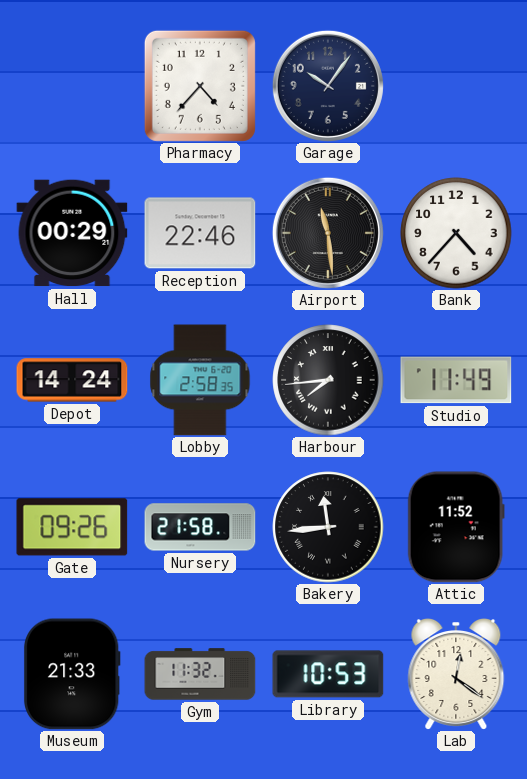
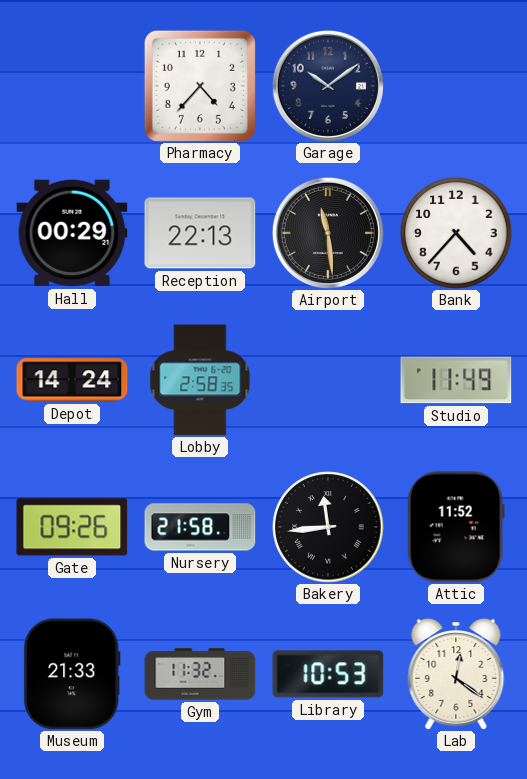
Garage: 10:06 -> 10:09 (328, 86)
Reception: 22:46 -> 22:13 (200, 233)
Harbour: 7:44 -> none (328, 380)
